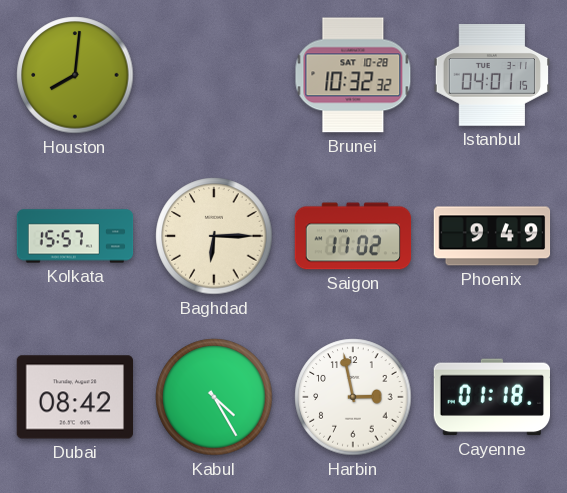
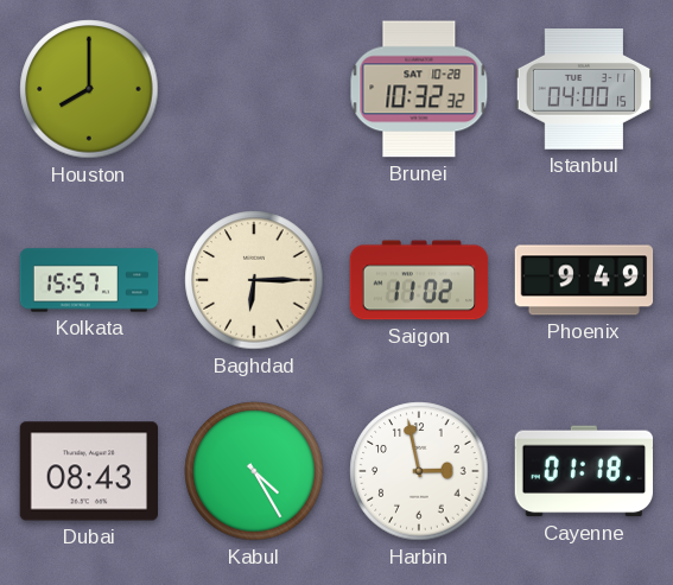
Houston: 8:01 -> 8:00 (89, 89)
Istanbul: 04:01 -> 04:00 (584, 89)
Dubai: 08:42 -> 08:43 (88, 471)
